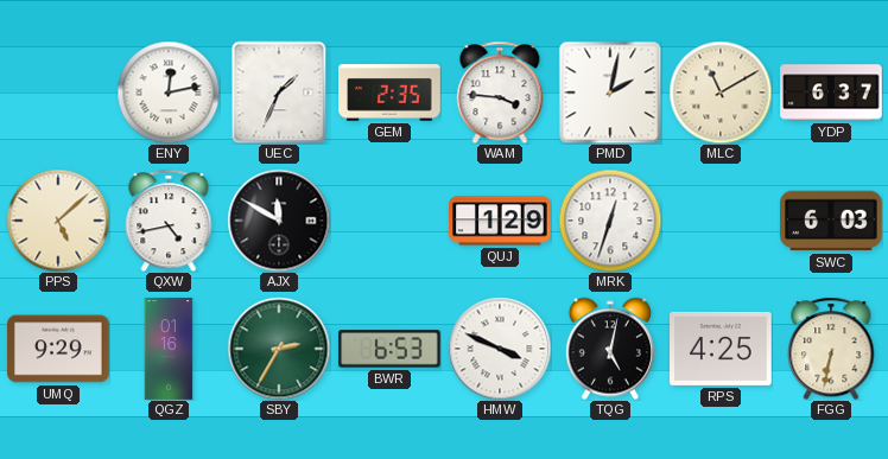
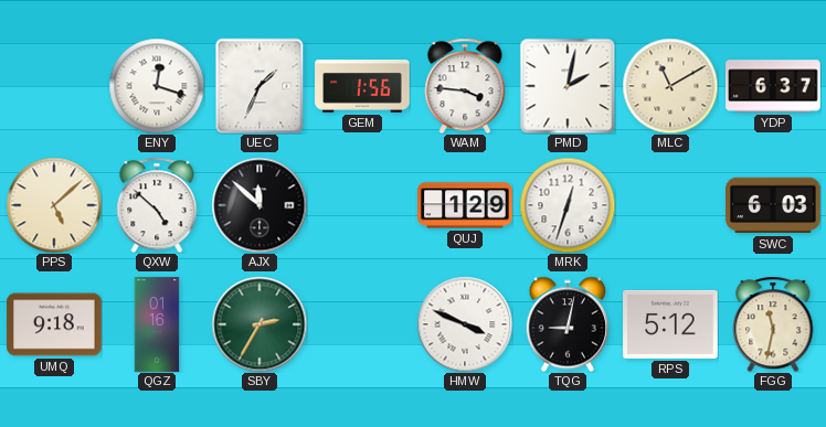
ENY: 12:13 -> 12:18 (157, 86)
GEM: 2:35 -> 1:56 (362, 86)
QXW: 4:43 -> 4:52 (157, 205)
AJX: 11:50 -> 11:52 (260, 205)
UMQ: 9:29 -> 9:18 (54, 324)
BWR: 6:53 -> none (389, 349)
TQG: 5:02 -> 9:02 (568, 324)
RPS: 4:25 -> 5:12 (670, 324)
FGG: 6:32 -> 11:32 (773, 324)
